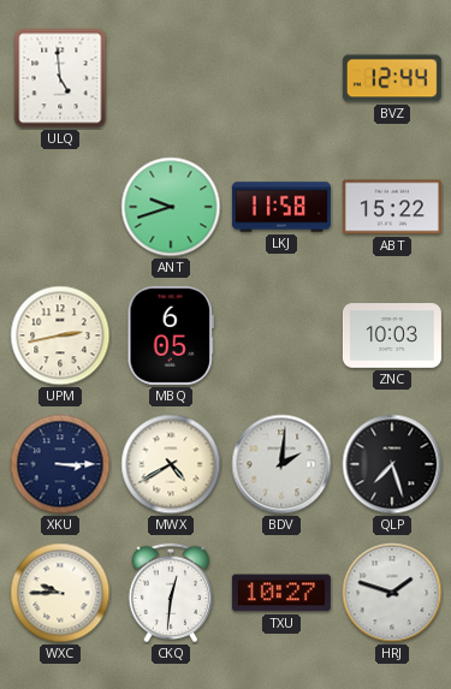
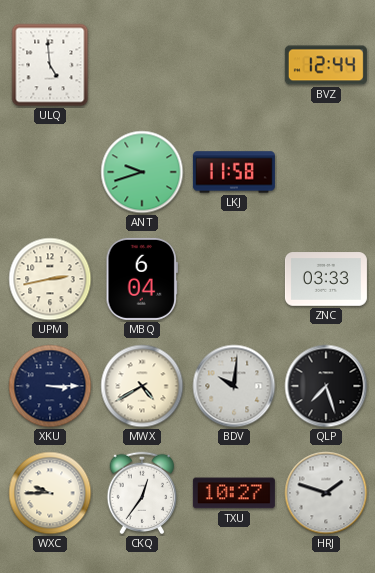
ABT: 15:22 -> none (392, 207)
MBQ: 6:05 -> 6:04 (142, 279)
ZNC: 10:03 -> 03:33 (326, 279)
BDV: 2:01 -> 10:01 (234, 386)
CKQ: 12:31 -> 12:36 (142, 493)
